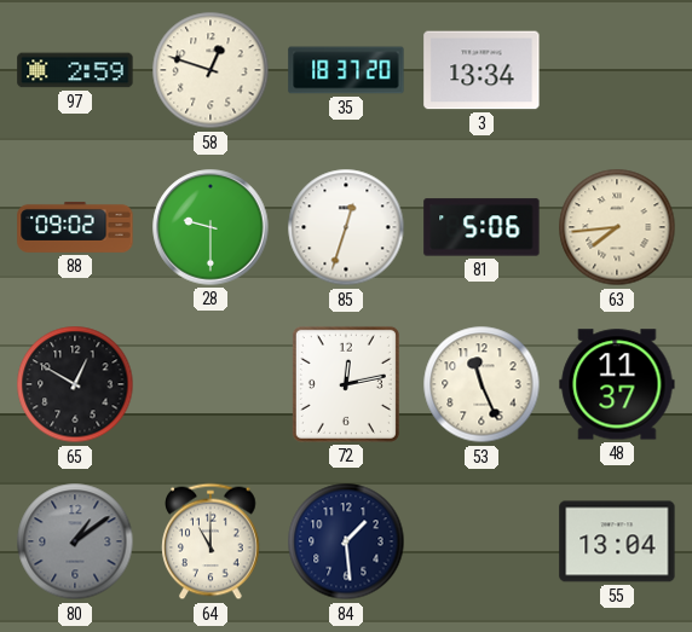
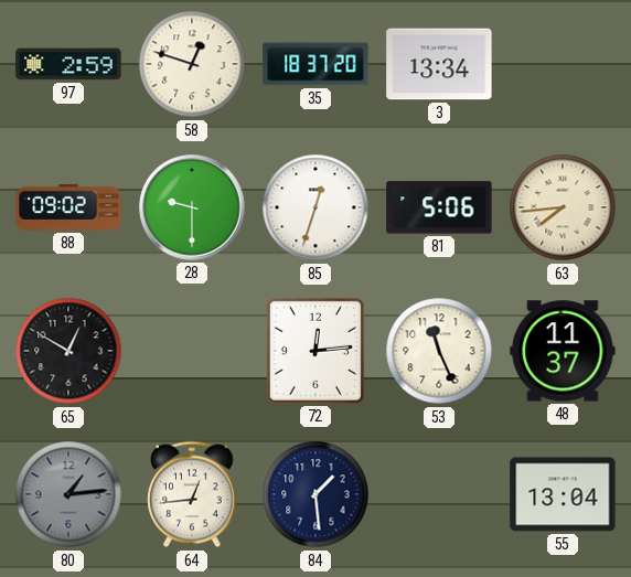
72: 12:13 -> 12:14 (315, 351)
80: 1:09 -> 1:14 (68, 494)
64: 11:00 -> 12:44 (192, 494)
